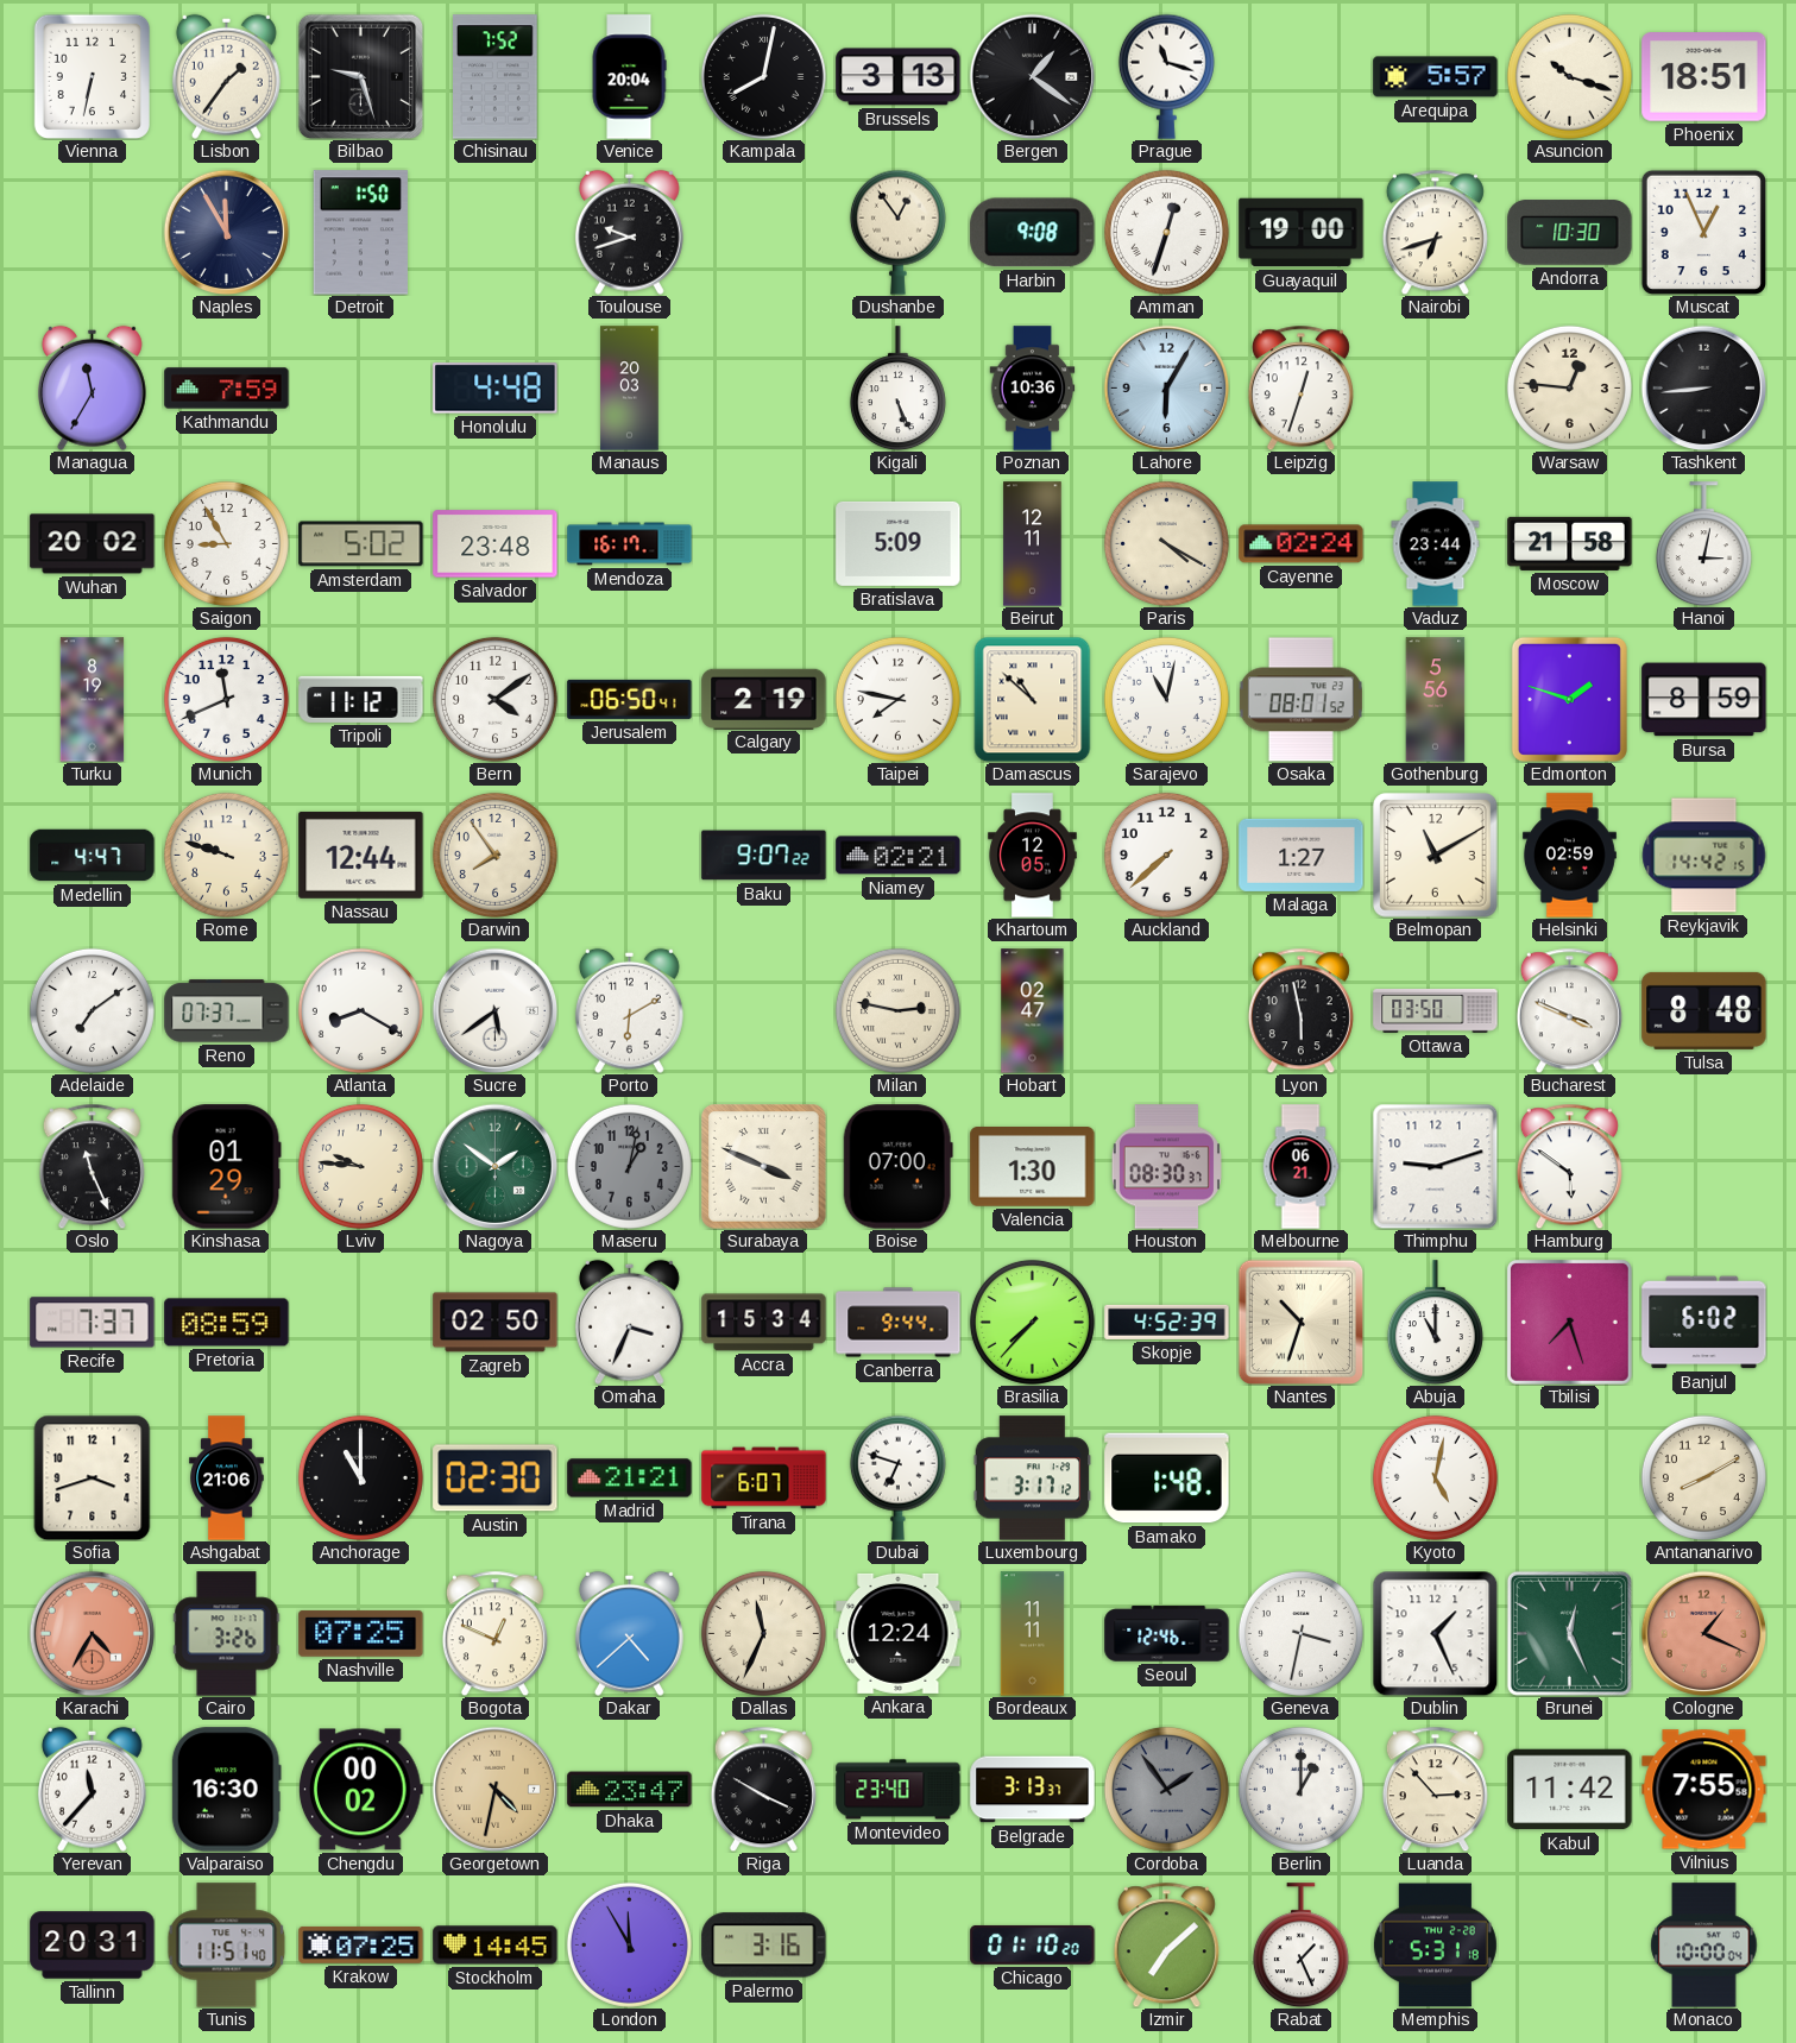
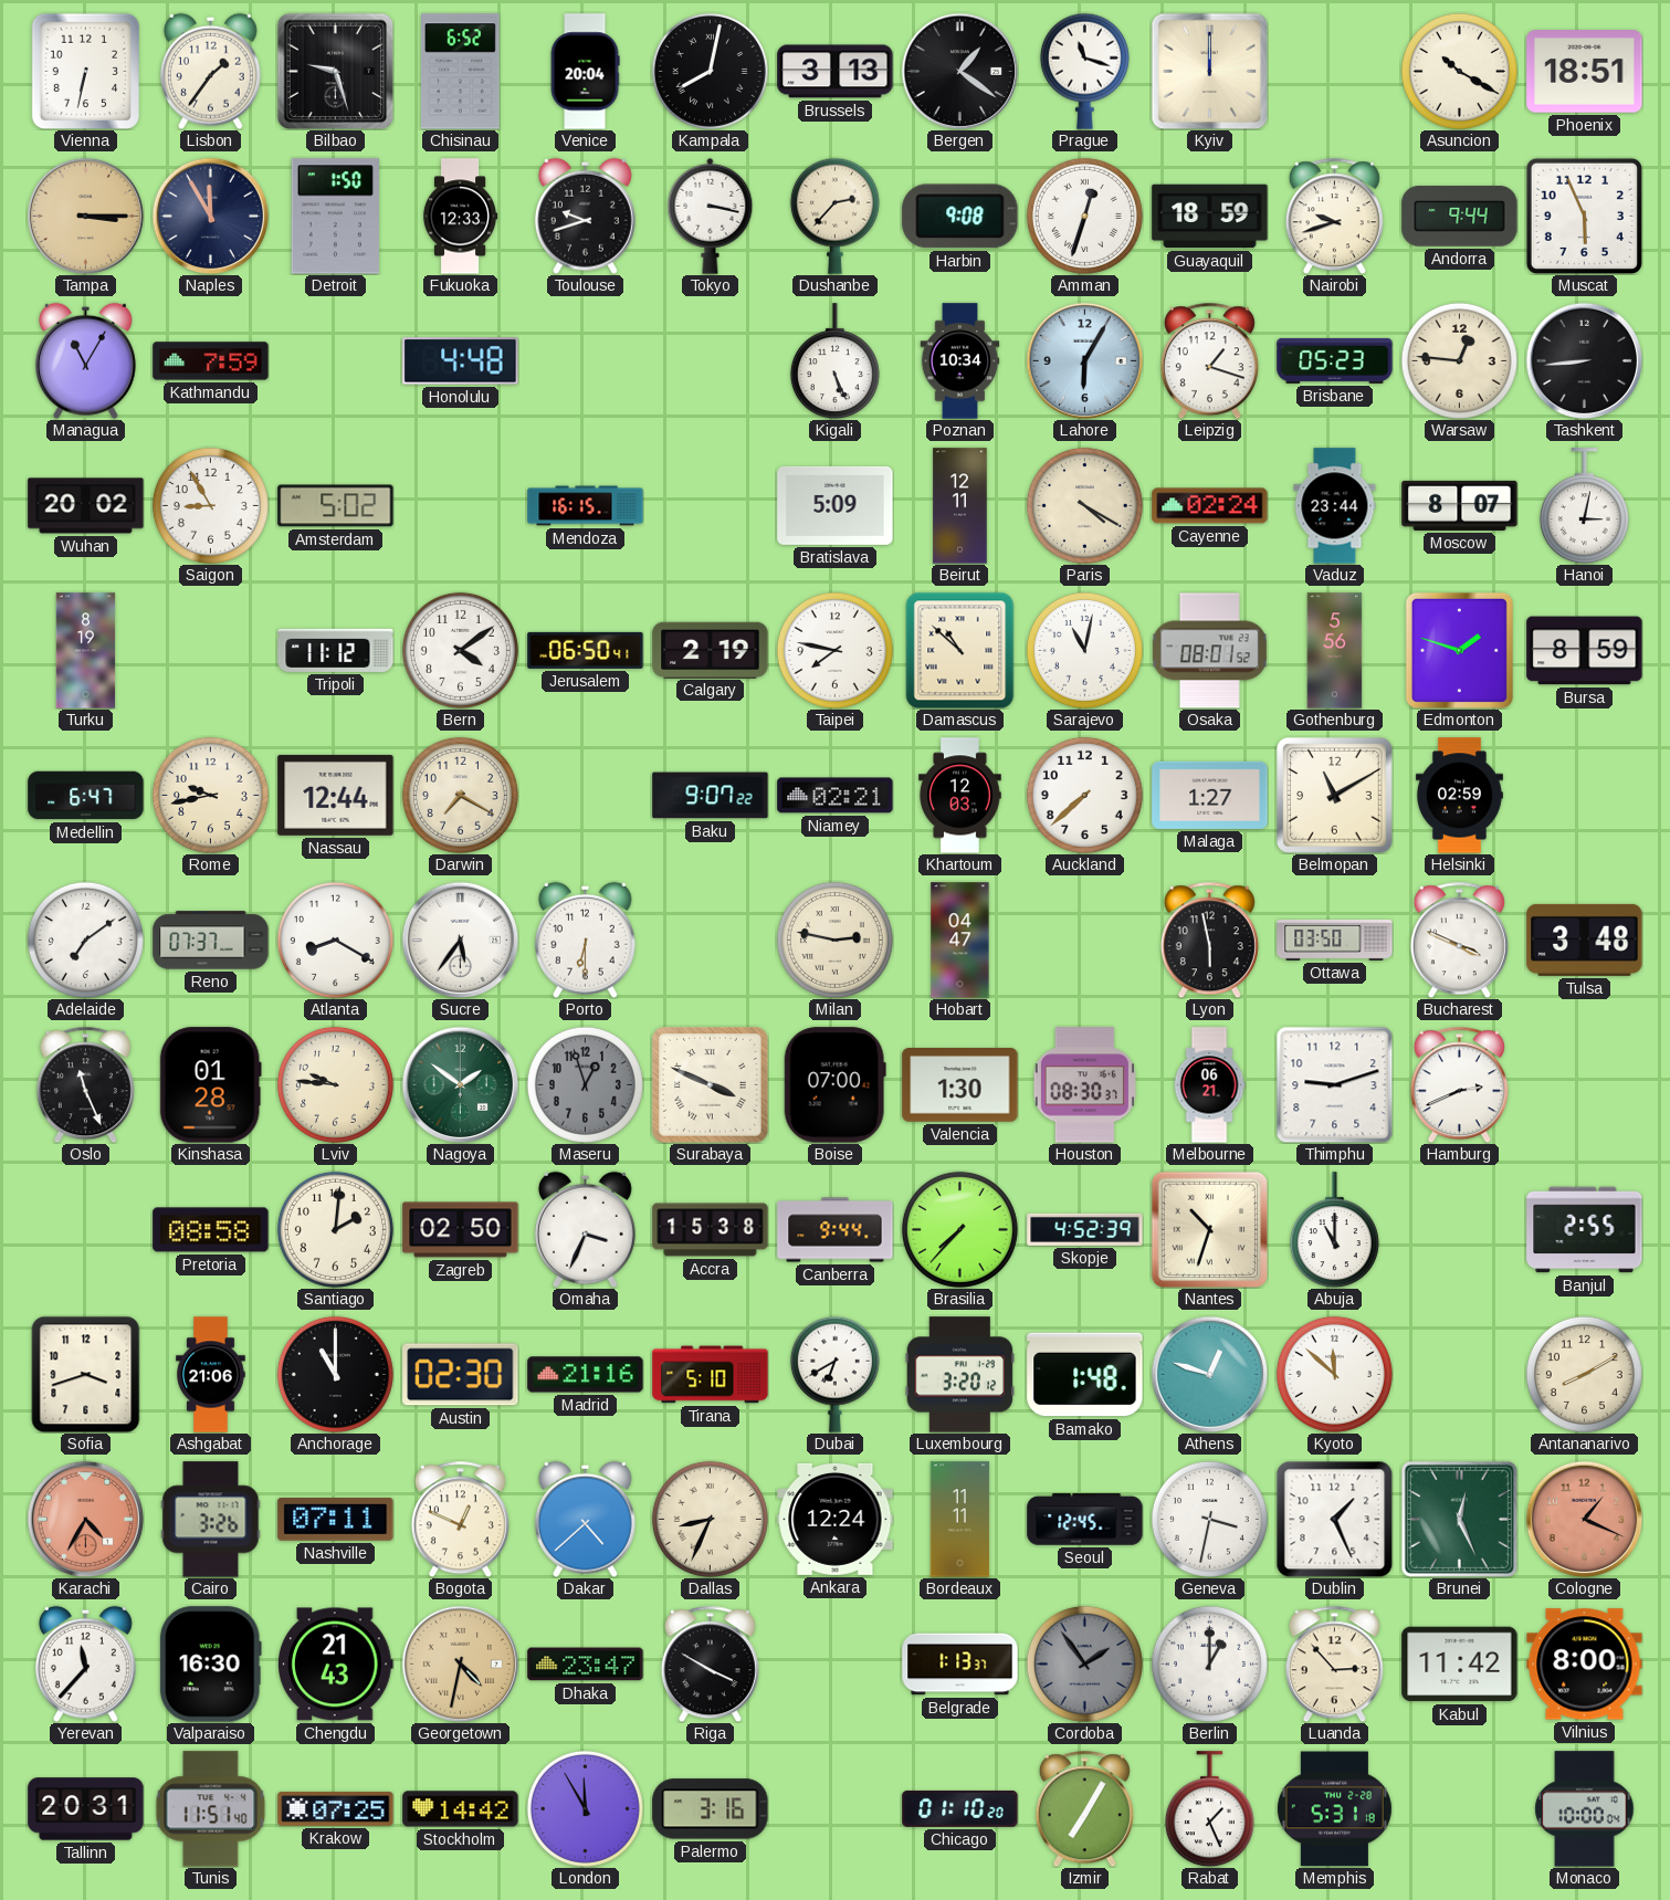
Chisinau: 7:52 -> 6:52 (461, 72)
Kyiv: none -> 12:00 (1209, 71)
Arequipa: 5:57 -> none (1436, 77)
Asuncion: 10:18 -> 10:20 (1459, 71)
Tampa: none -> 3:15 (85, 216)
Fukuoka: none -> 12:33 (460, 217)
Tokyo: none -> 3:17 (711, 216)
Dushanbe: 12:54 -> 2:37 (834, 216)
Guayaquil: 19:00 -> 18:59 (1210, 217)
Nairobi: 6:42 -> 9:42 (1334, 216)
Andorra: 10:30 -> 9:44 (1460, 217)
Muscat: 12:56 -> 5:56 (1584, 216)
Managua: 11:35 -> 11:05 (85, 360)
Manaus: 20:03 -> none (630, 389)
Poznan: 10:36 -> 10:34 (960, 361)
Leipzig: 12:33 -> 1:18 (1209, 360)
Brisbane: none -> 05:23 (1335, 360)
Salvador: 23:48 -> none (496, 544)
Mendoza: 16:17 -> 16:15 (586, 506)
Moscow: 21:58 -> 8:07 (1460, 505)
Munich: 11:41 -> none (226, 699)
Medellin: 4:47 -> 6:47 (86, 796)
Rome: 9:48 -> 9:43 (210, 795)
Darwin: 7:54 -> 7:20 (460, 795)
Khartoum: 12:05 -> 12:03 (960, 796)
Reykjavik: 14:42 -> none (1704, 856)
Sucre: 5:39 -> 5:36 (460, 939)
Porto: 6:10 -> 6:30 (585, 939)
Hobart: 02:47 -> 04:47 (960, 941)
Tulsa: 8:48 -> 3:48 (1585, 939)
Kinshasa: 01:29 -> 01:28 (210, 1085)
Maseru: 1:02 -> 12:57 (585, 1084)
Hamburg: 5:51 -> 2:41 (1459, 1084)
Recife: 7:37 -> none (93, 1323)
Pretoria: 08:59 -> 08:58 (211, 1230)
Santiago: none -> 2:01 (335, 1229)
Accra: 15:34 -> 15:38 (711, 1230)
Tbilisi: 7:27 -> none (1569, 1322)
Banjul: 6:02 -> 2:55 (1585, 1230)
Madrid: 21:21 -> 21:16 (586, 1375)
Tirana: 6:07 -> 5:10 (711, 1375)
Dubai: 6:48 -> 6:40 (834, 1374)
Luxembourg: 3:17 -> 3:20 (960, 1375)
Athens: none -> 12:48 (1209, 1374)
Kyoto: 5:02 -> 11:52 (1334, 1374)
Nashville: 07:25 -> 07:11 (336, 1519)
Dallas: 11:34 -> 8:34 (710, 1519)
Seoul: 12:46 -> 12:45 (1085, 1520)
Chengdu: 00:02 -> 21:43 (336, 1665)
Montevideo: 23:40 -> none (899, 1790)
Belgrade: 3:13 -> 1:13 (960, 1665)
Vilnius: 7:55 -> 8:00 (1585, 1665)
Stockholm: 14:45 -> 14:42 (461, 1809)
Izmir: 7:08 -> 7:05 (1084, 1808)
